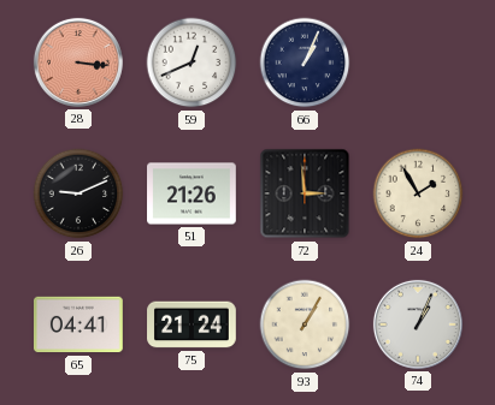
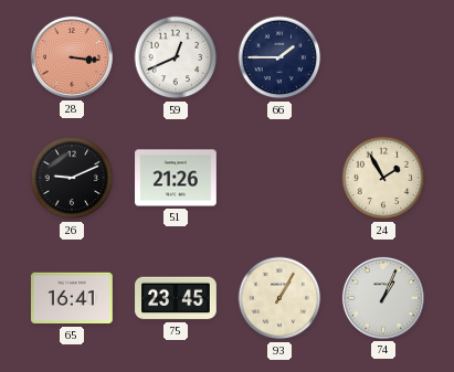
66: 1:04 -> 1:45 (279, 57)
72: 2:59 -> none (305, 193)
65: 04:41 -> 16:41 (73, 298)
75: 21:24 -> 23:45 (176, 298)
